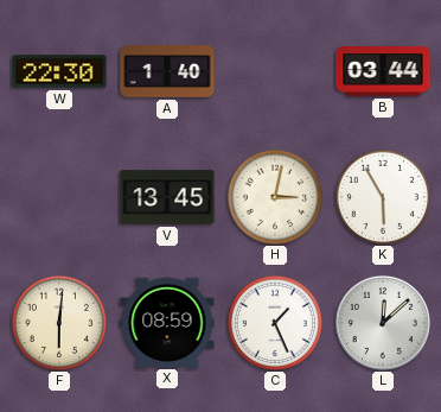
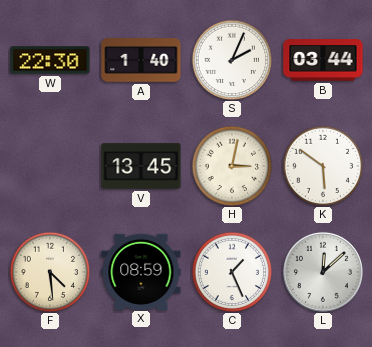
S: none -> 2:04 (231, 59)
K: 5:55 -> 5:51 (322, 165)
F: 6:01 -> 4:29 (49, 271)
